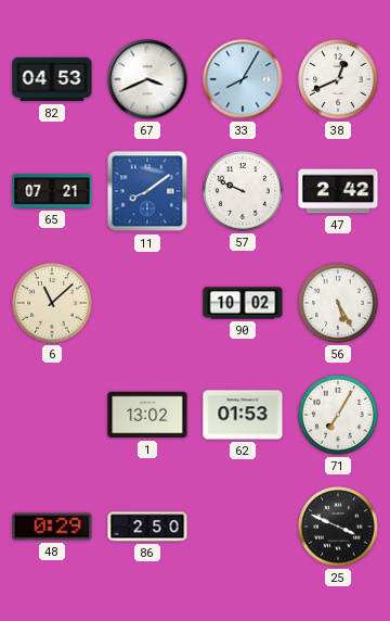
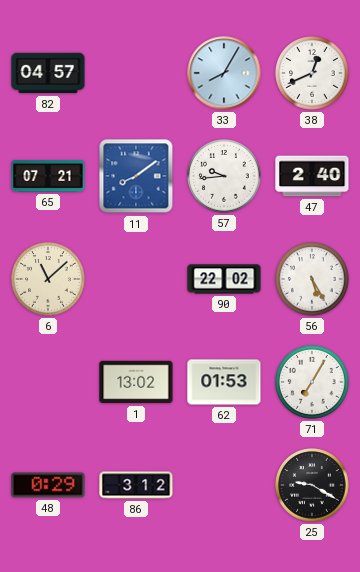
82: 04:53 -> 04:57 (48, 73)
67: 3:41 -> none (147, 79)
57: 9:49 -> 9:44 (224, 176)
47: 2:42 -> 2:40 (312, 176)
90: 10:02 -> 22:02 (224, 279)
86: 2:50 -> 3:12 (136, 485)
25: 3:49 -> 9:20 (312, 485)
